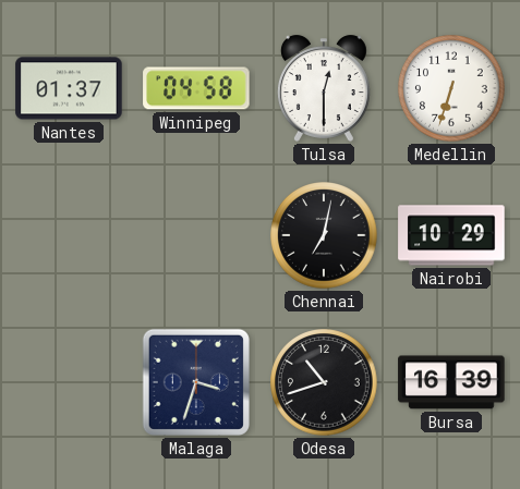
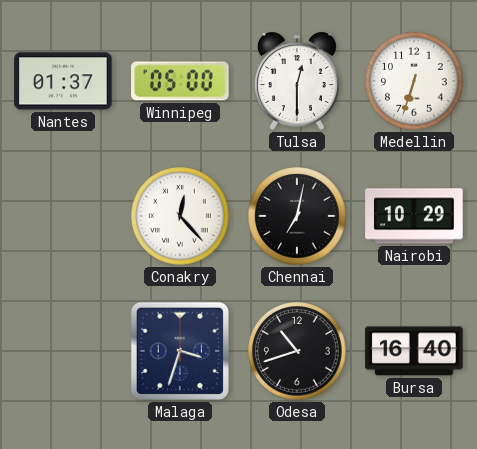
Winnipeg: 04:58 -> 05:00 (180, 81)
Conakry: none -> 12:23 (180, 216)
Bursa: 16:39 -> 16:40 (414, 351)
